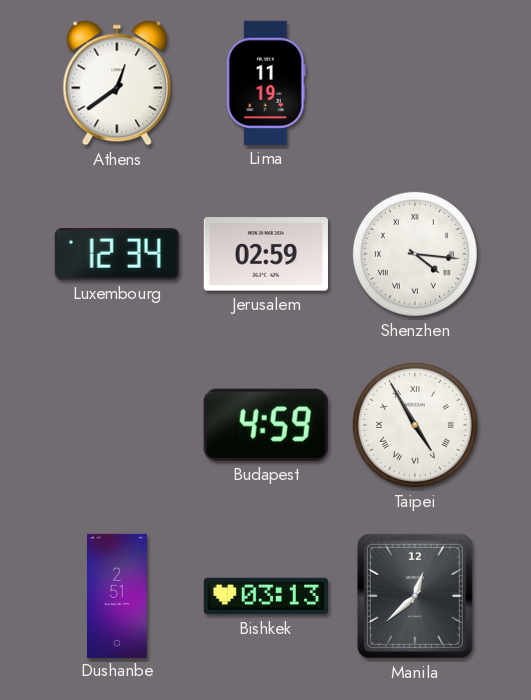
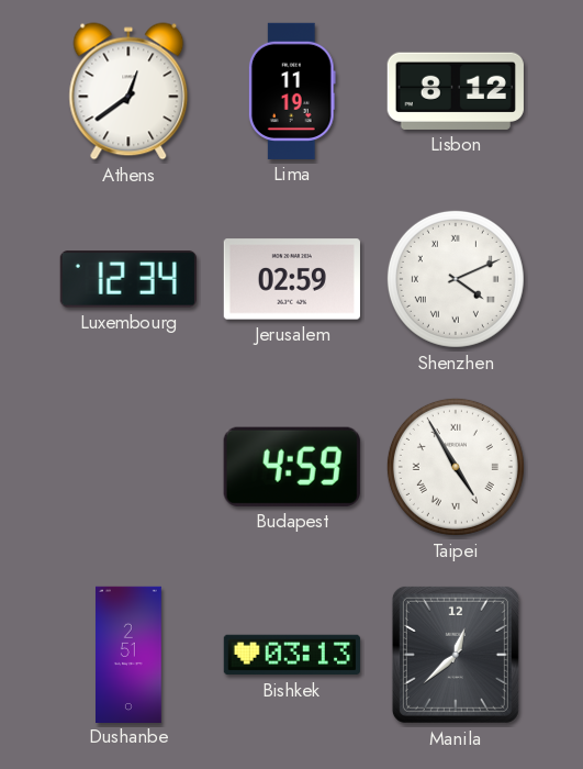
Lisbon: none -> 8:12 (456, 91)
Shenzhen: 4:16 -> 4:11 (456, 279)
